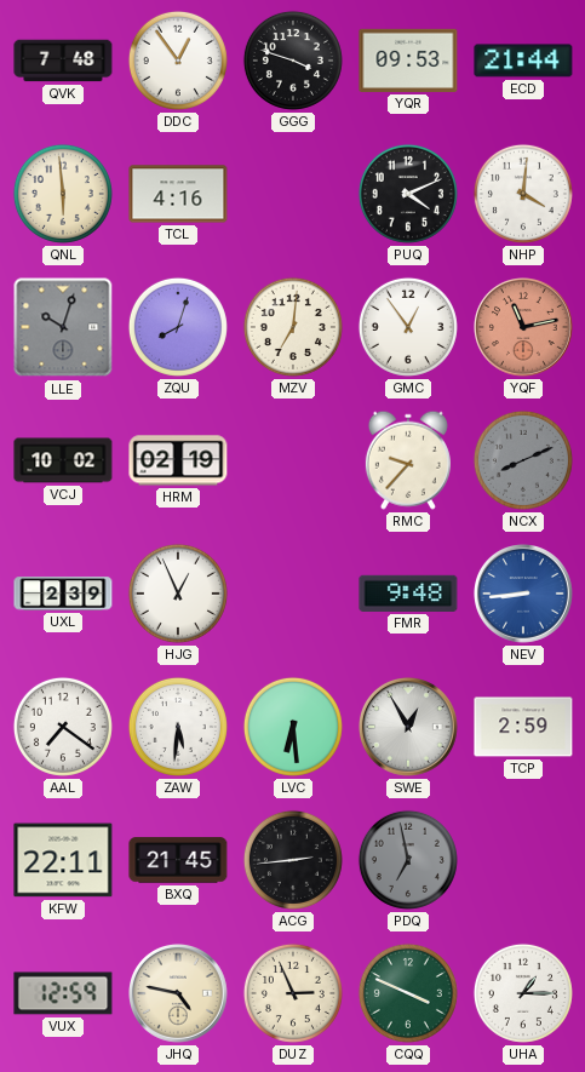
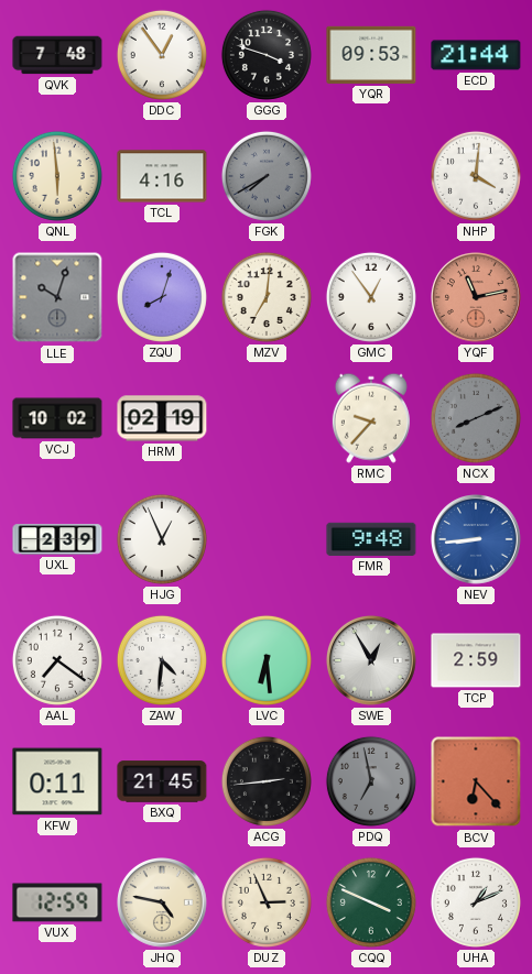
FGK: none -> 7:40 (267, 176)
PUQ: 4:11 -> none (408, 194)
ZAW: 5:31 -> 4:31 (162, 660)
KFW: 22:11 -> 0:11 (57, 781)
BCV: none -> 6:23 (476, 781)
UHA: 1:15 -> 1:11 (476, 902)
